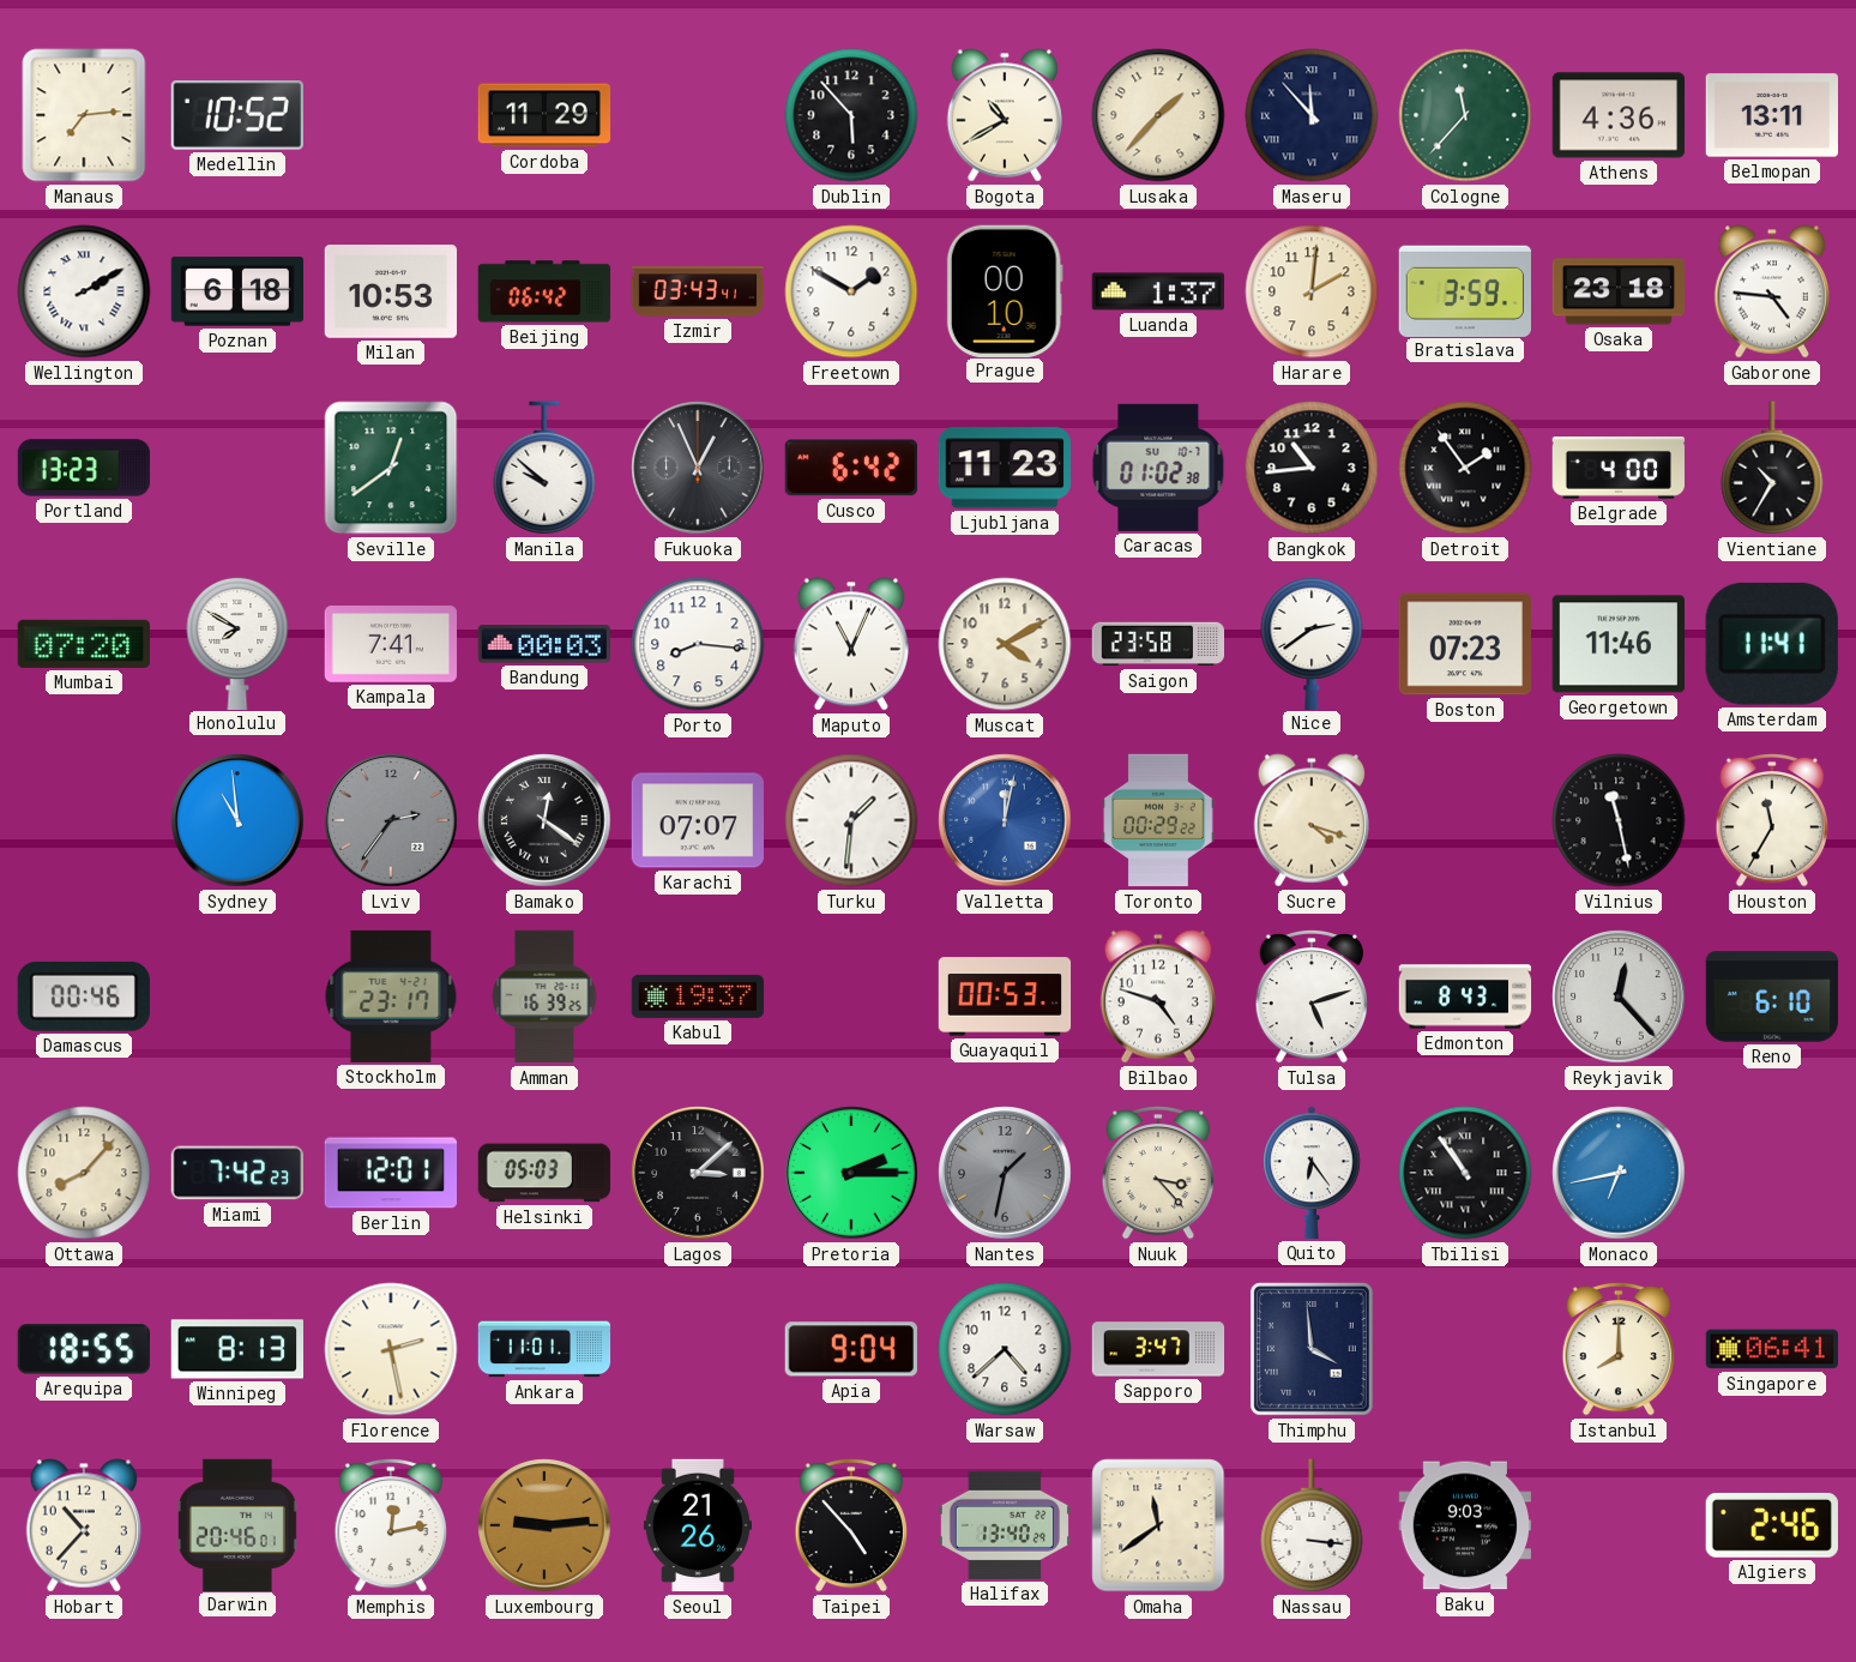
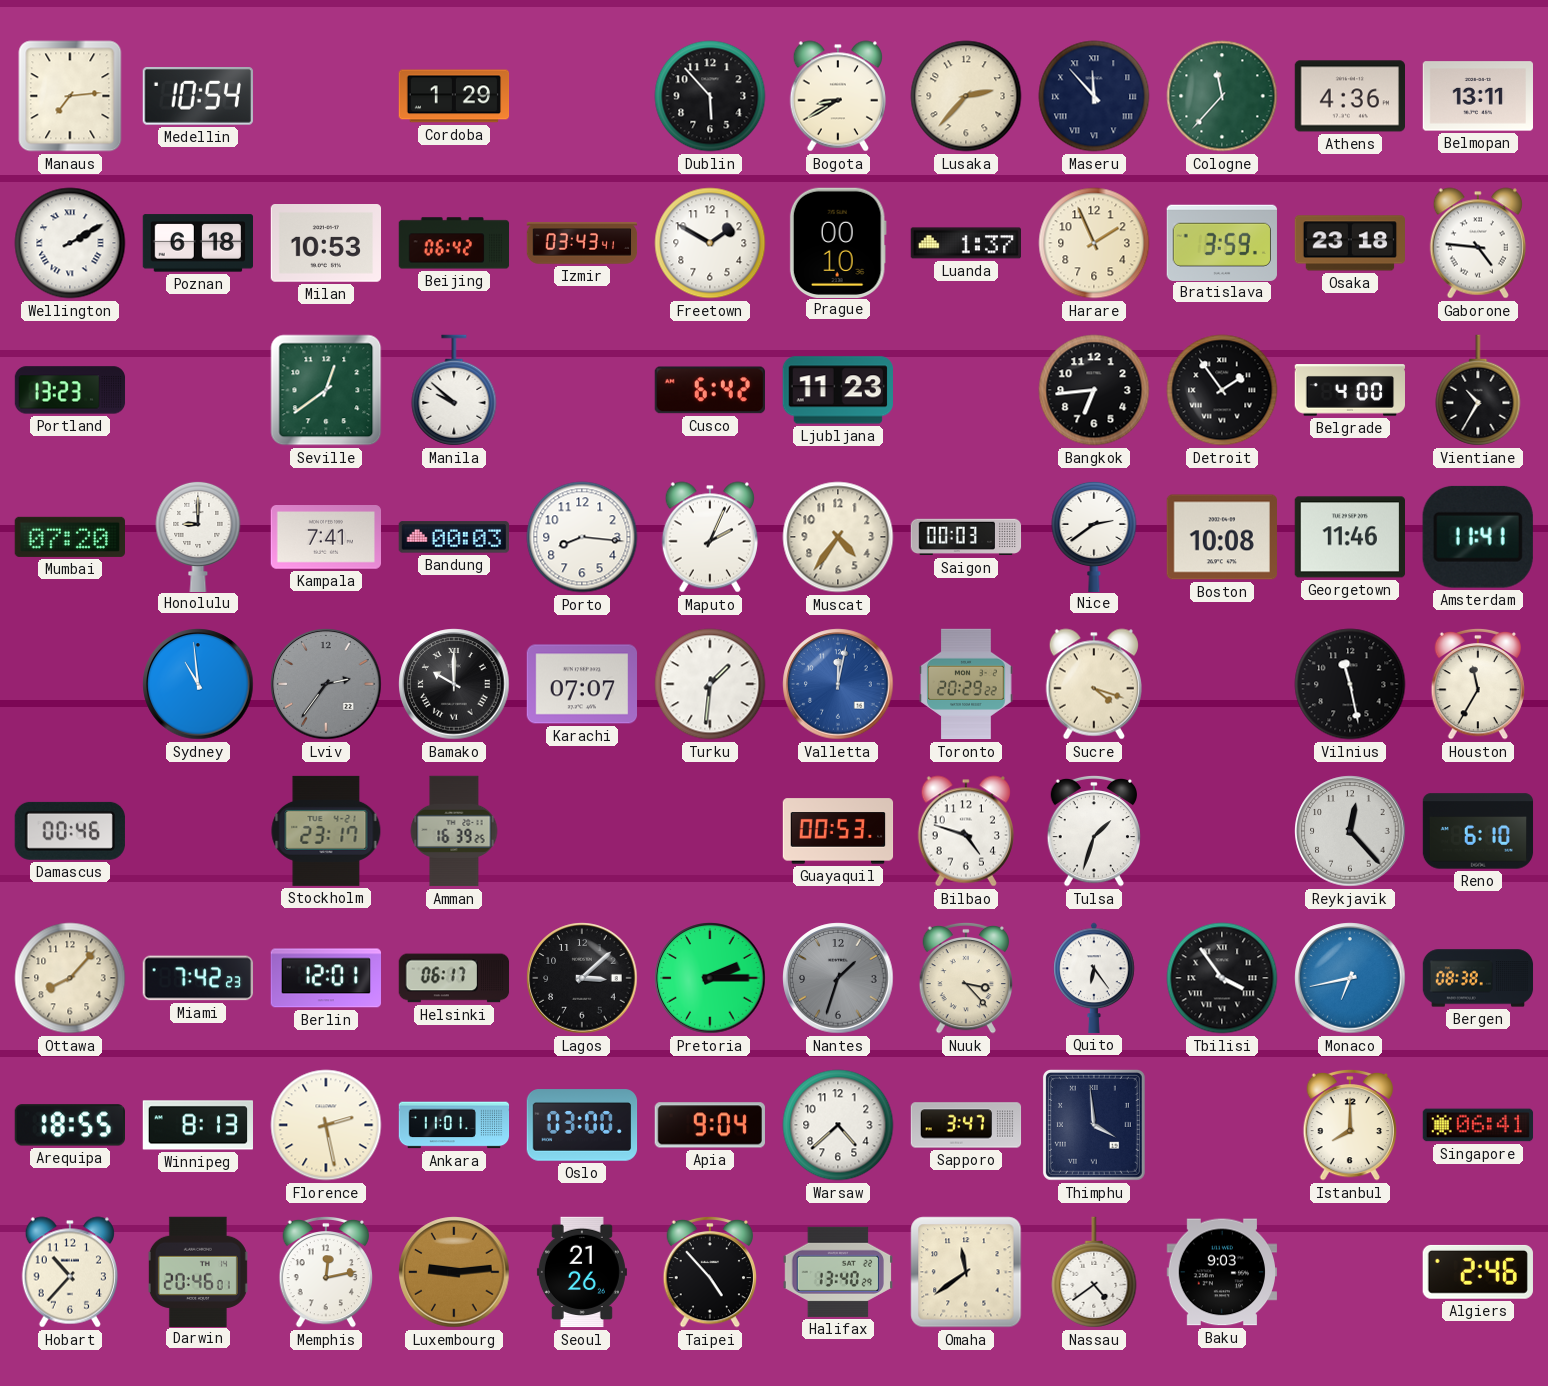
Medellin: 10:52 -> 10:54 (198, 97)
Cordoba: 11:29 -> 1:29 (454, 96)
Bogota: 10:40 -> 8:40 (837, 96)
Lusaka: 1:37 -> 2:37 (966, 96)
Harare: 2:01 -> 1:56 (1094, 243)
Fukuoka: 12:56 -> none (698, 468)
Caracas: 01:02 -> none (1158, 468)
Bangkok: 10:44 -> 6:44 (1094, 390)
Honolulu: 7:50 -> 9:00 (198, 536)
Maputo: 11:04 -> 2:04 (709, 537)
Muscat: 4:10 -> 4:36 (838, 537)
Saigon: 23:58 -> 00:03 (966, 537)
Boston: 07:23 -> 10:08 (1221, 537)
Bamako: 12:21 -> 10:00 (454, 684)
Toronto: 00:29 -> 20:29 (966, 684)
Kabul: 19:37 -> none (698, 996)
Tulsa: 5:12 -> 1:33 (1093, 831)
Edmonton: 8:43 -> none (1465, 996)
Helsinki: 05:03 -> 06:17 (454, 978)
Nantes: 1:32 -> 1:33 (838, 978)
Tbilisi: 10:54 -> 3:54 (1222, 978)
Bergen: none -> 08:38 (1478, 978)
Oslo: none -> 03:00 (582, 1125)
Nassau: 3:16 -> 4:39 (1094, 1272)
